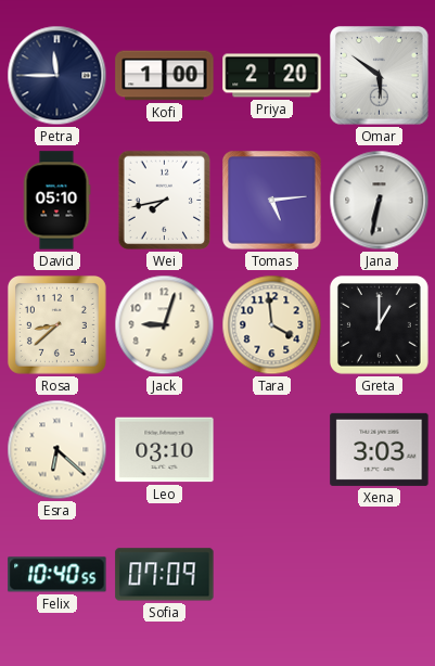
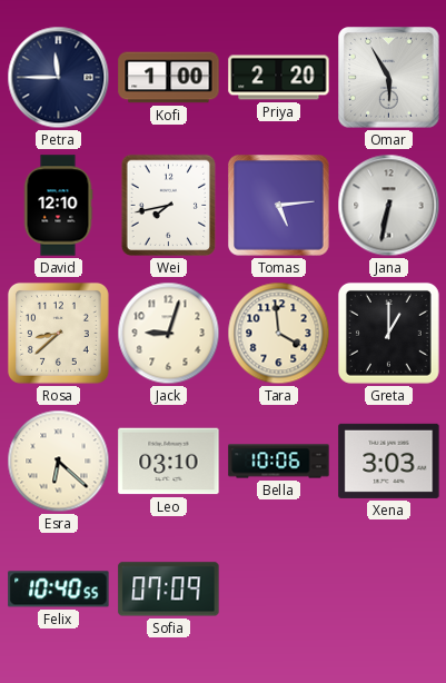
Omar: 5:51 -> 5:55 (389, 78)
David: 05:10 -> 12:10 (58, 206)
Bella: none -> 10:06 (279, 462)
